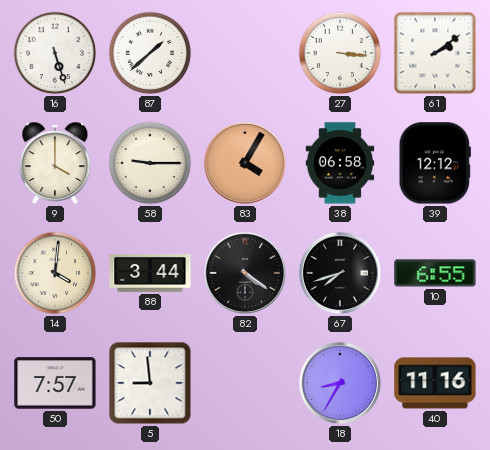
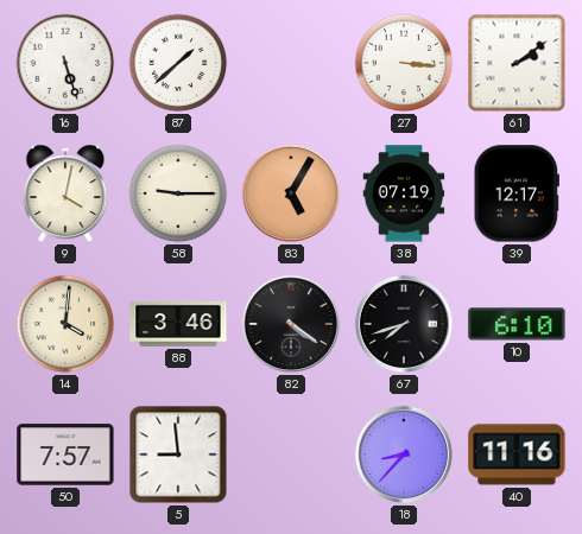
9: 4:00 -> 4:02 (65, 193)
83: 4:05 -> 5:05 (291, 193)
38: 06:58 -> 07:19 (404, 193)
39: 12:12 -> 12:17 (517, 193)
88: 3:44 -> 3:46 (178, 324)
10: 6:55 -> 6:10 (517, 324)
18: 8:35 -> 8:37 (404, 454)
